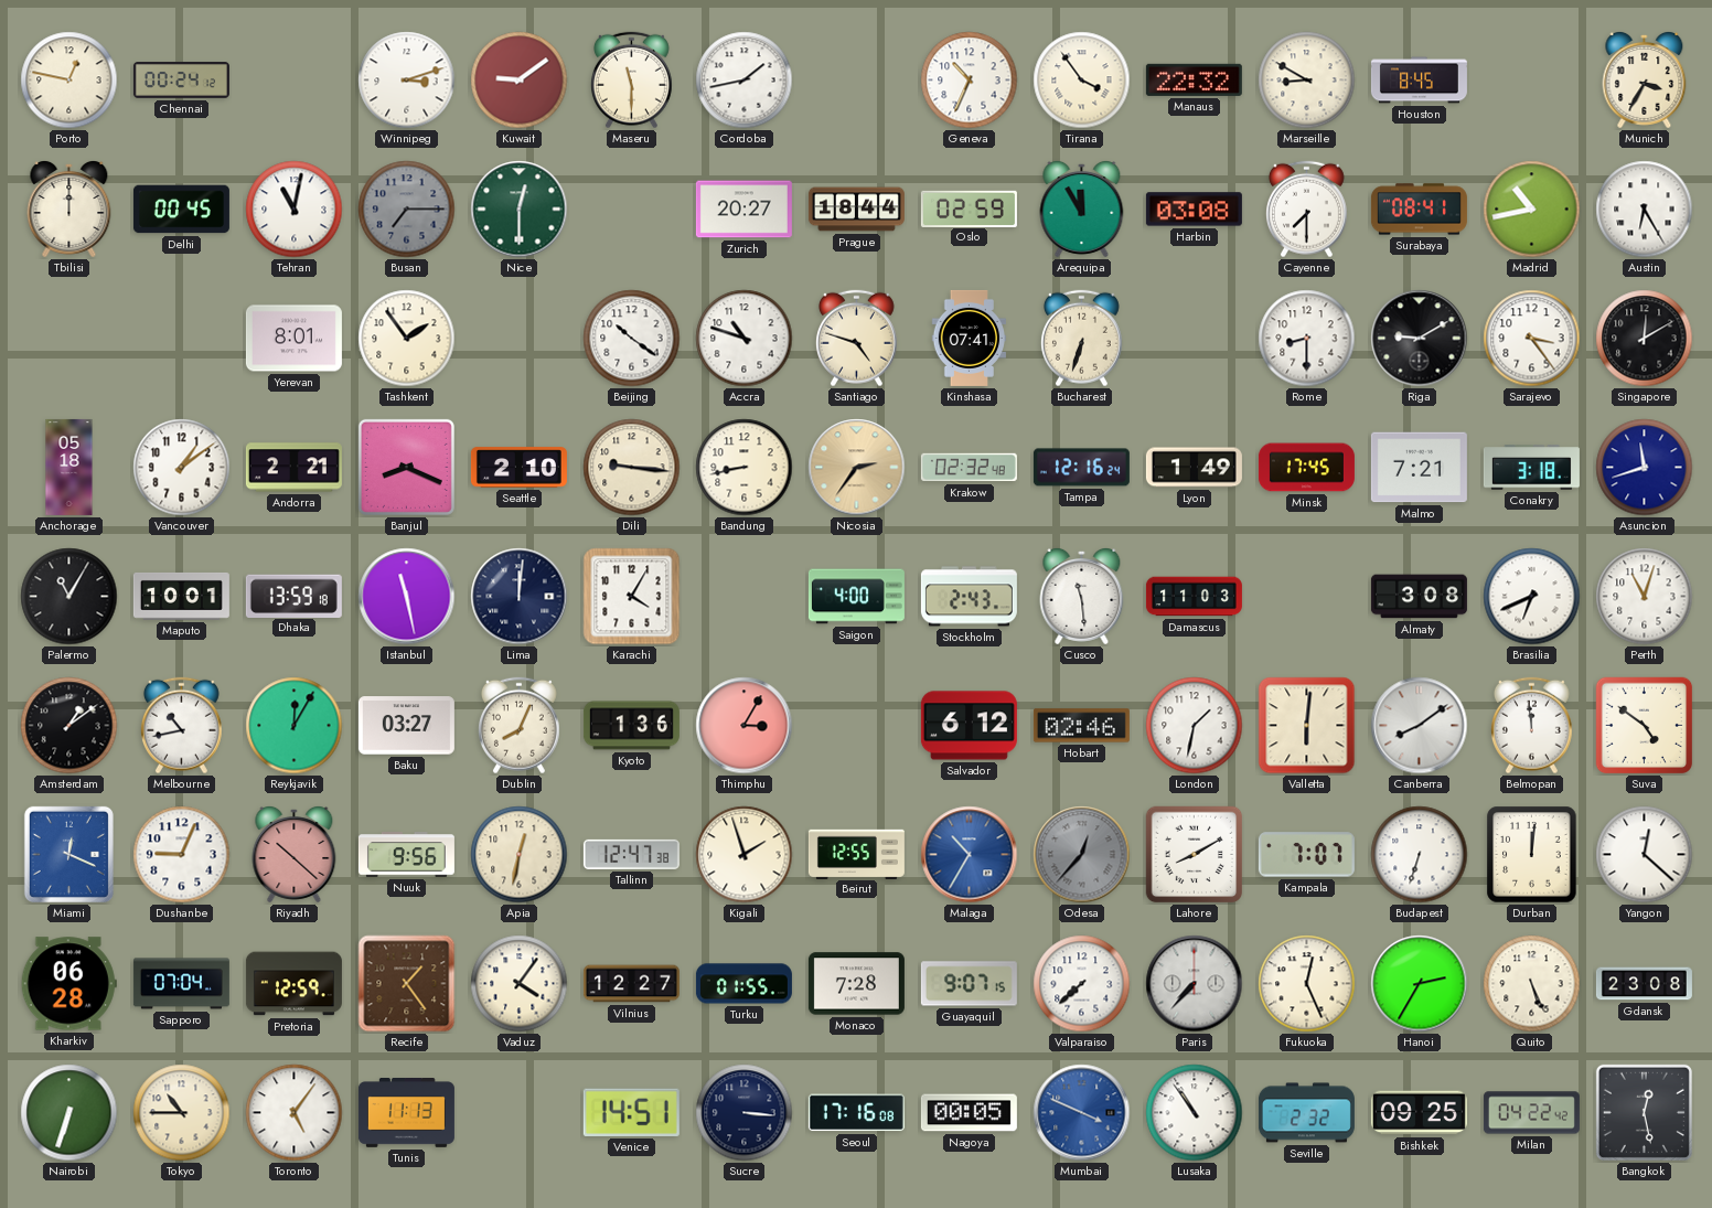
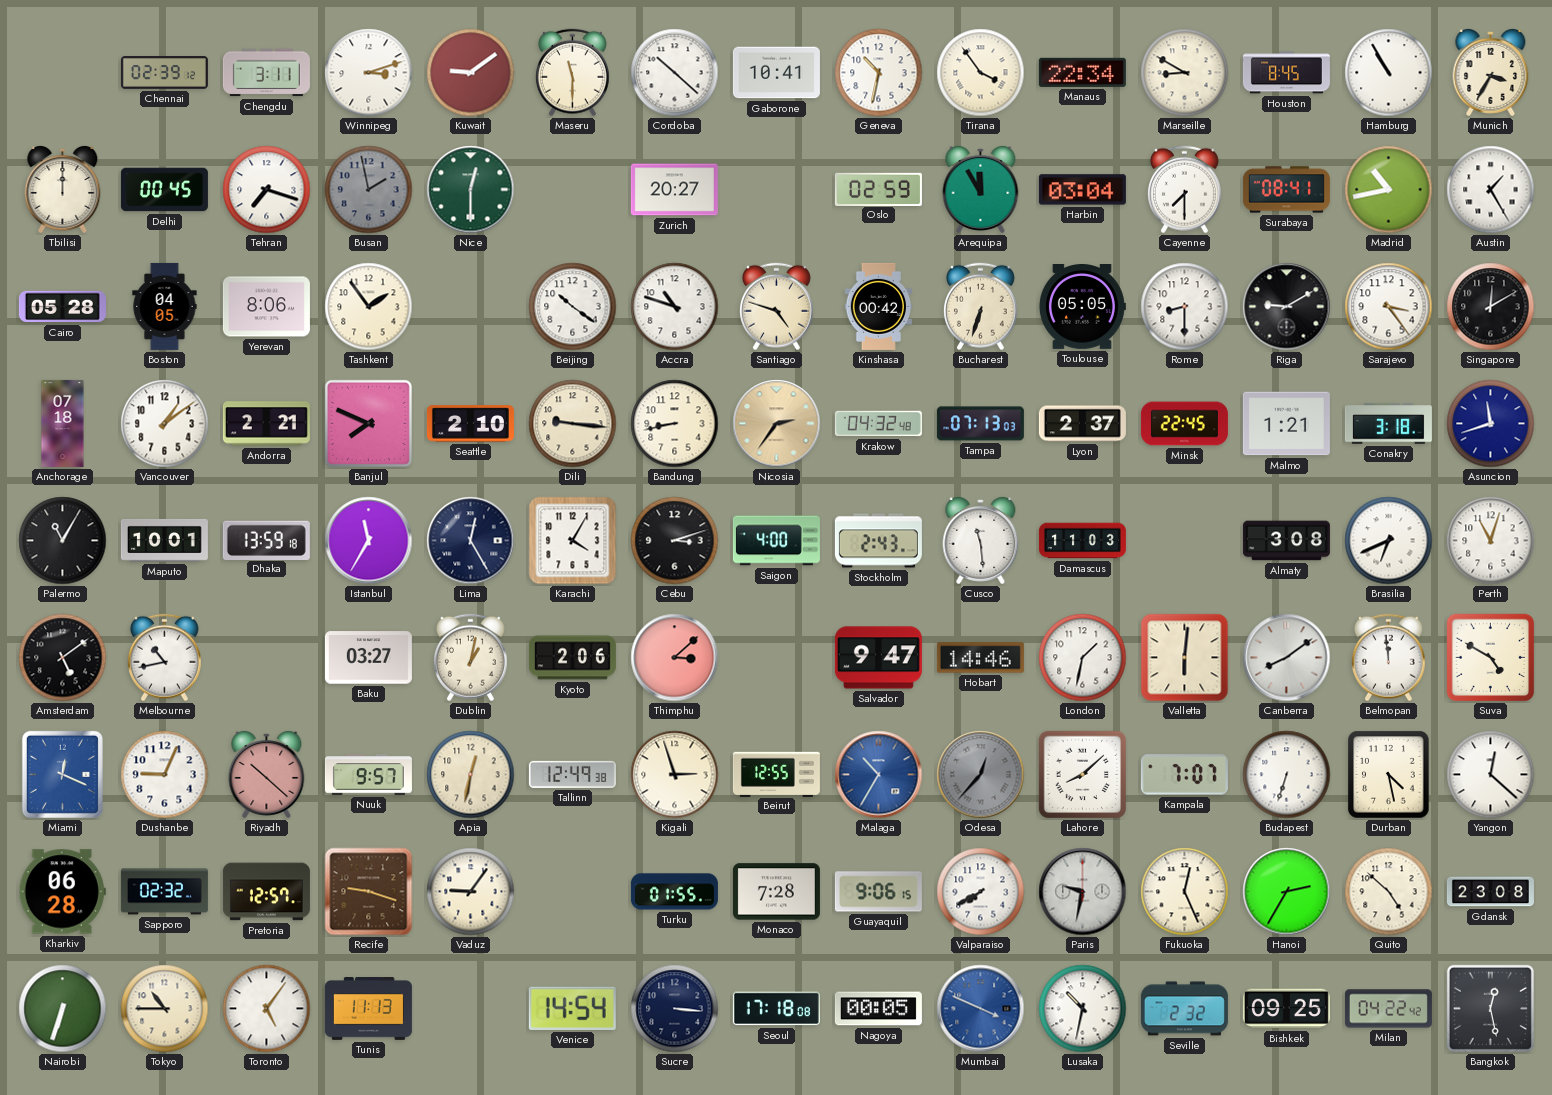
Porto: 12:47 -> none (69, 81)
Chennai: 00:24 -> 02:39 (164, 73)
Chengdu: none -> 3:11 (266, 73)
Cordoba: 1:43 -> 10:22 (675, 73)
Gaborone: none -> 10:41 (776, 73)
Geneva: 10:34 -> 10:32 (879, 73)
Manaus: 22:32 -> 22:34 (1082, 72)
Hamburg: none -> 10:55 (1389, 73)
Tehran: 11:02 -> 7:18 (267, 190)
Busan: 7:15 -> 1:58 (369, 190)
Prague: 18:44 -> none (856, 210)
Harbin: 03:08 -> 03:04 (1082, 190)
Austin: 6:25 -> 1:25 (1491, 190)
Cairo: none -> 05:28 (62, 307)
Boston: none -> 04:05 (165, 306)
Yerevan: 8:01 -> 8:06 (266, 307)
Kinshasa: 07:41 -> 00:42 (879, 306)
Toulouse: none -> 05:05 (1082, 307)
Anchorage: 05:18 -> 07:18 (63, 423)
Banjul: 8:19 -> 7:49 (368, 423)
Krakow: 02:32 -> 04:32 (878, 424)
Tampa: 12:16 -> 07:13 (980, 424)
Lyon: 1:49 -> 2:37 (1082, 424)
Minsk: 17:45 -> 22:45 (1184, 424)
Malmo: 7:21 -> 1:21 (1286, 424)
Istanbul: 11:28 -> 11:35 (369, 541)
Lima: 12:01 -> 12:25 (471, 541)
Cebu: none -> 3:12 (675, 541)
Amsterdam: 1:09 -> 5:09 (63, 658)
Reykjavik: 12:05 -> none (295, 726)
Dublin: 8:04 -> 1:02 (470, 658)
Kyoto: 1:36 -> 2:06 (572, 658)
Thimphu: 3:05 -> 3:08 (675, 658)
Salvador: 6:12 -> 9:47 (878, 658)
Hobart: 02:46 -> 14:46 (980, 658)
Suva: 4:51 -> 4:50 (1491, 658)
Nuuk: 9:56 -> 9:57 (368, 775)
Tallinn: 12:47 -> 12:49 (572, 774)
Kigali: 1:57 -> 2:57 (675, 775)
Lahore: 8:10 -> 8:08 (1083, 775)
Durban: 12:01 -> 4:28 (1389, 775)
Sapporo: 07:04 -> 02:32 (164, 892)
Pretoria: 12:59 -> 12:57 (266, 892)
Recife: 1:24 -> 9:18 (369, 892)
Vaduz: 4:06 -> 9:06 (471, 892)
Vilnius: 12:27 -> none (631, 984)
Guayaquil: 9:07 -> 9:06 (878, 892)
Valparaiso: 7:38 -> 7:40 (981, 892)
Paris: 7:37 -> 9:32 (1083, 892)
Quito: 5:26 -> 4:52 (1389, 892)
Venice: 14:51 -> 14:54 (572, 1008)
Seoul: 17:16 -> 17:18 (776, 1009)
Lusaka: 10:54 -> 10:32 (1083, 1009)
